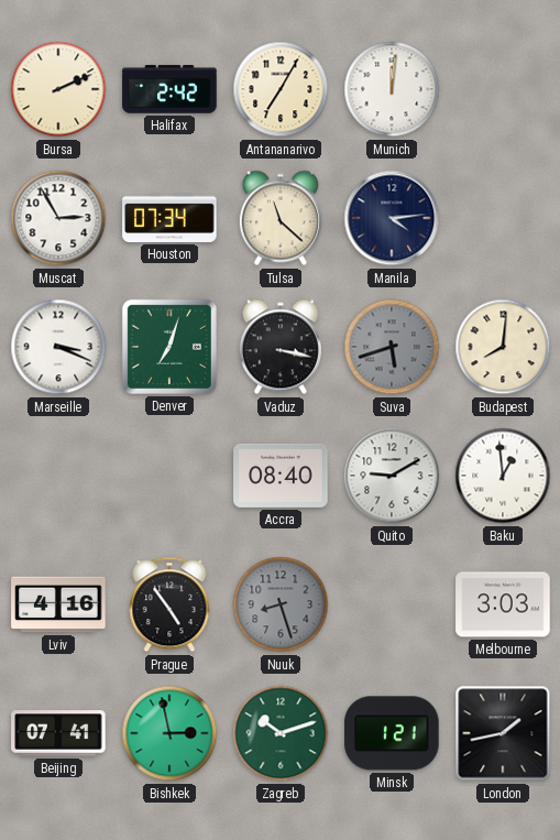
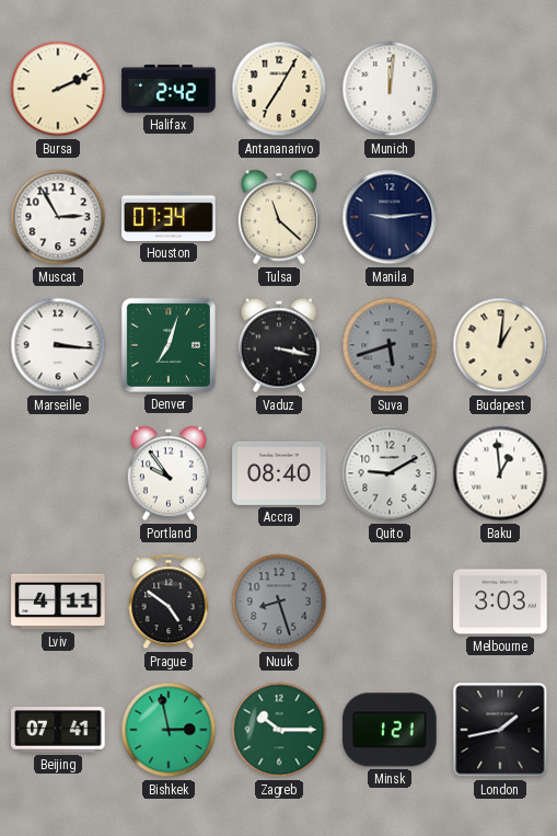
Manila: 4:14 -> 9:14 (390, 217)
Marseille: 3:19 -> 3:16 (58, 345)
Budapest: 8:01 -> 1:01 (500, 345)
Portland: none -> 9:54 (169, 473)
Lviv: 4:16 -> 4:11 (58, 602)
Prague: 4:54 -> 4:51 (169, 602)
Zagreb: 10:12 -> 10:15 (279, 730)
